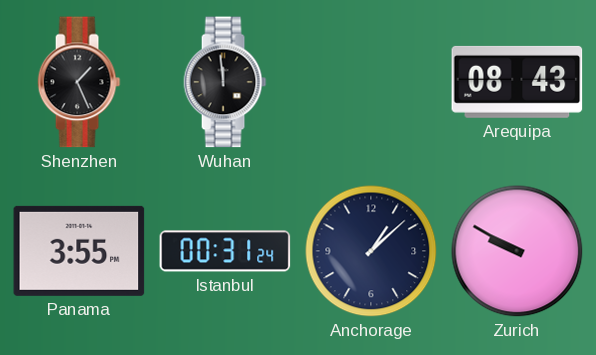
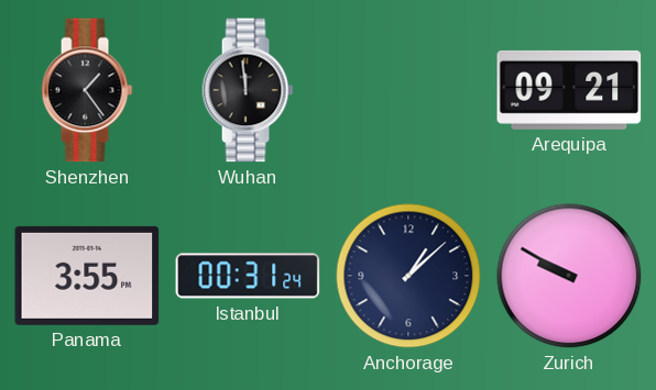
Shenzhen: 1:26 -> 1:24 (87, 90)
Arequipa: 08:43 -> 09:21 (569, 90)
